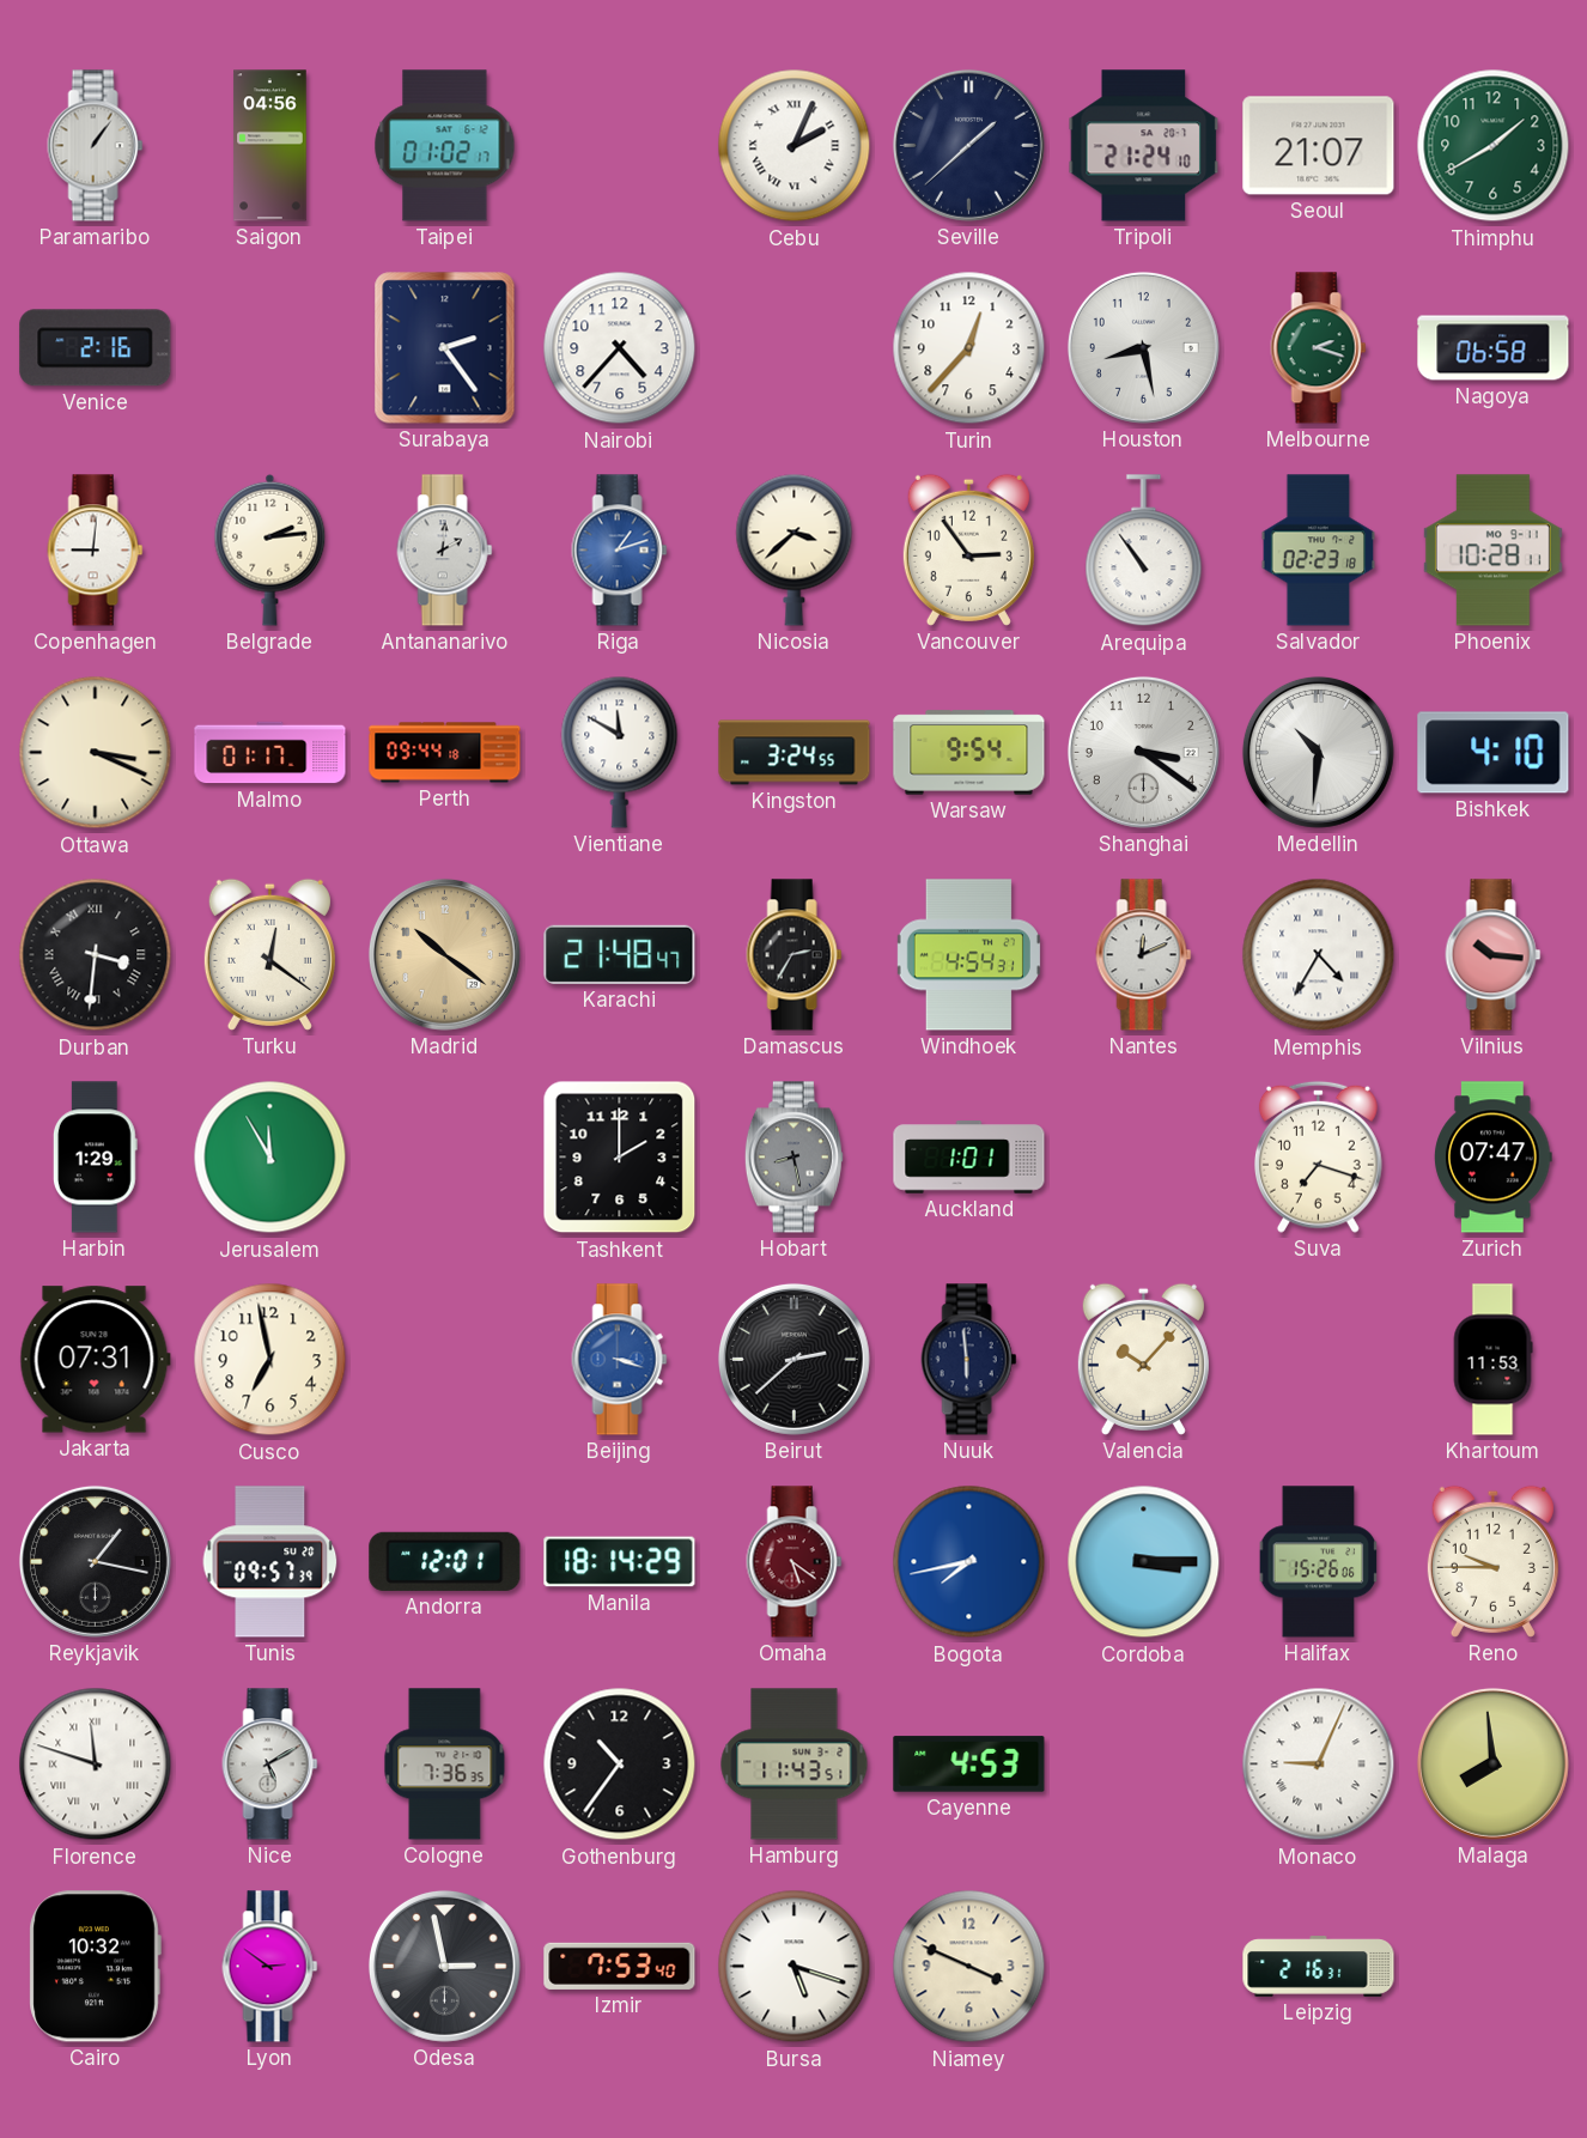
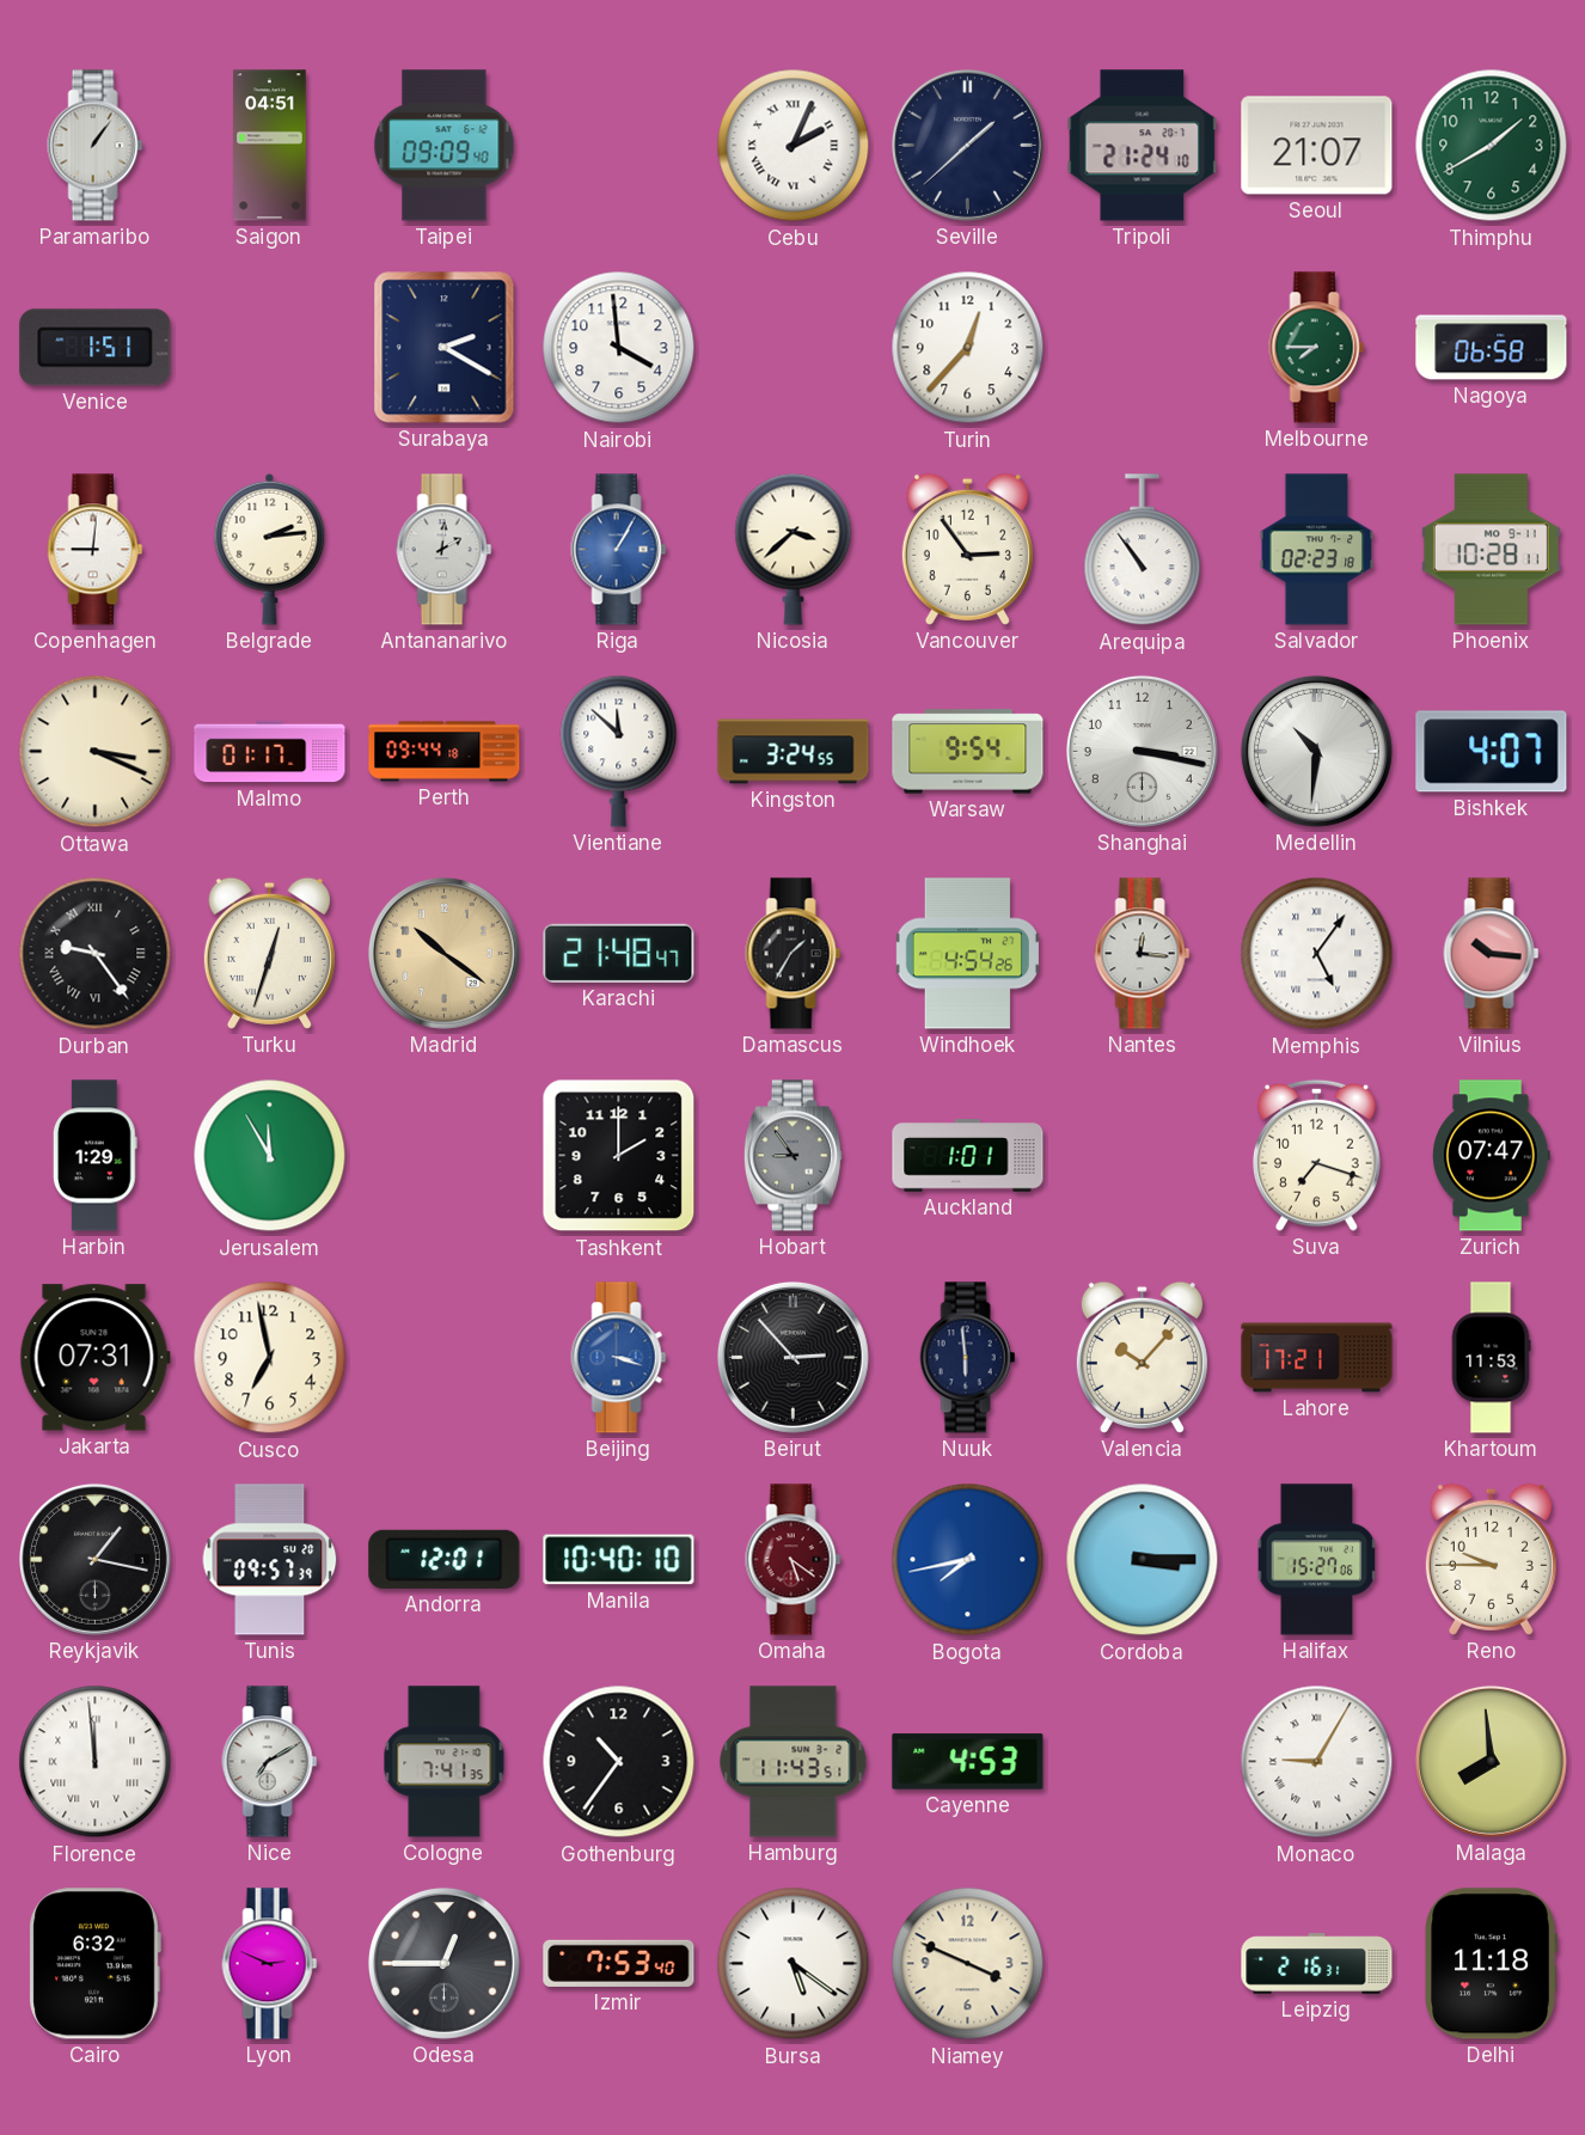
Saigon: 04:56 -> 04:51 (270, 146)
Taipei: 01:02 -> 09:09 (445, 146)
Venice: 2:16 -> 1:51 (96, 348)
Surabaya: 2:24 -> 2:20 (445, 348)
Nairobi: 4:37 -> 3:59 (619, 348)
Houston: 8:28 -> none (1143, 347)
Melbourne: 2:18 -> 7:45 (1317, 348)
Riga: 1:12 -> 1:05 (619, 550)
Vientiane: 11:50 -> 11:52 (619, 751)
Shanghai: 3:21 -> 3:17 (1142, 751)
Bishkek: 4:10 -> 4:07 (1492, 752)
Durban: 3:31 -> 9:24 (96, 954)
Turku: 12:21 -> 12:33 (269, 953)
Damascus: 2:35 -> 1:35 (794, 954)
Windhoek: 4:54:31 -> 4:54:26 (967, 954)
Nantes: 12:11 -> 12:16 (1143, 954)
Memphis: 4:35 -> 5:06 (1317, 954)
Hobart: 8:28 -> 8:54 (792, 1156)
Beirut: 2:38 -> 2:53 (792, 1357)
Lahore: none -> 17:21 (1317, 1358)
Manila: 18:14 -> 10:40 (619, 1560)
Halifax: 15:26 -> 15:27 (1317, 1560)
Florence: 11:48 -> 11:59 (96, 1762)
Nice: 5:10 -> 7:10 (270, 1762)
Cologne: 7:36 -> 7:41 (445, 1762)
Monaco: 9:04 -> 9:05 (1317, 1762)
Cairo: 10:32 -> 6:32 (94, 1964)
Lyon: 2:51 -> 2:49 (270, 1964)
Odesa: 2:58 -> 12:45 (443, 1963)
Bursa: 5:18 -> 5:21 (794, 1964)
Delhi: none -> 11:18 (1492, 1964)
